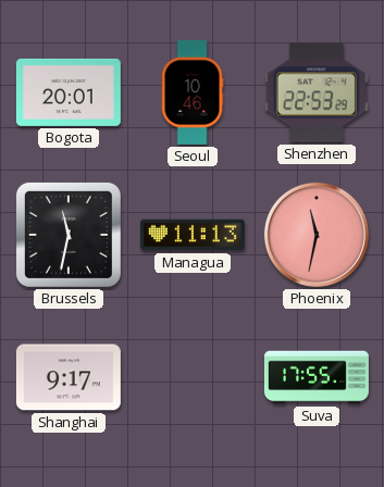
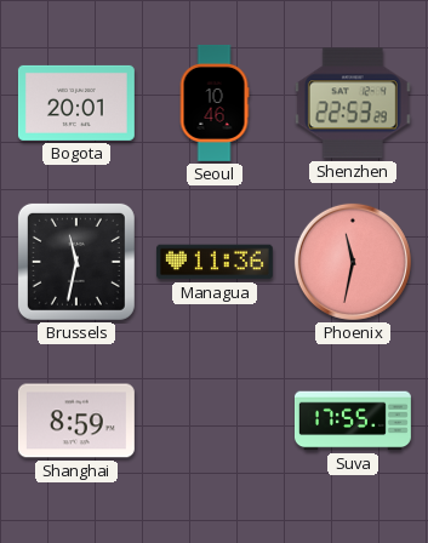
Managua: 11:13 -> 11:36 (215, 262)
Shanghai: 9:17 -> 8:59 (76, 421)
